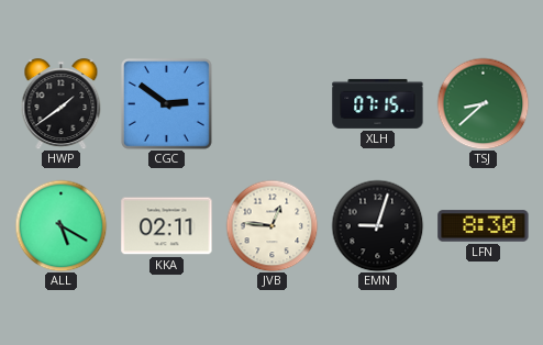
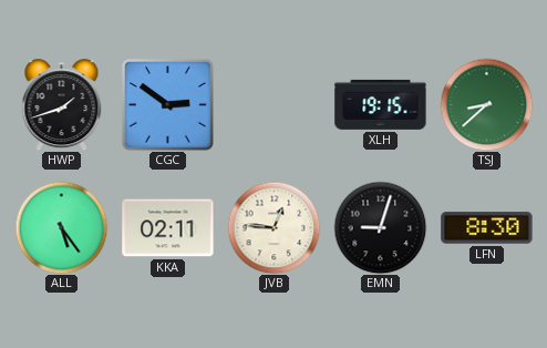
HWP: 1:39 -> 1:42 (62, 105)
XLH: 07:15 -> 19:15 (381, 104)
ALL: 5:20 -> 5:24 (61, 227)
